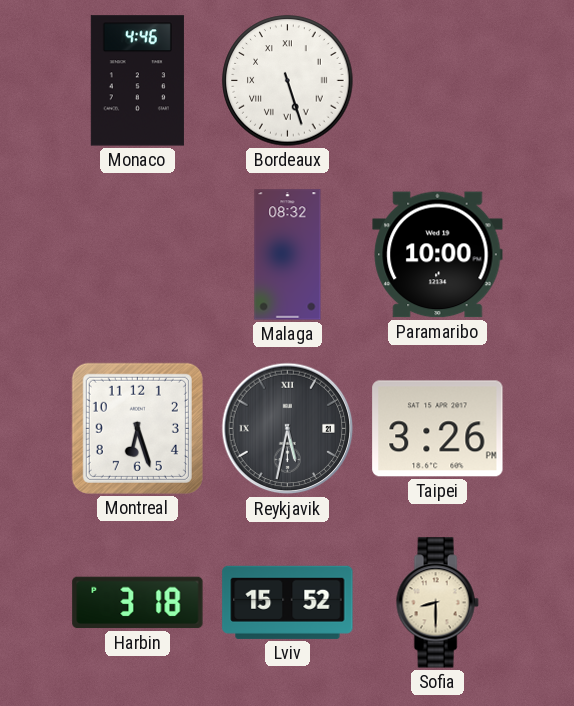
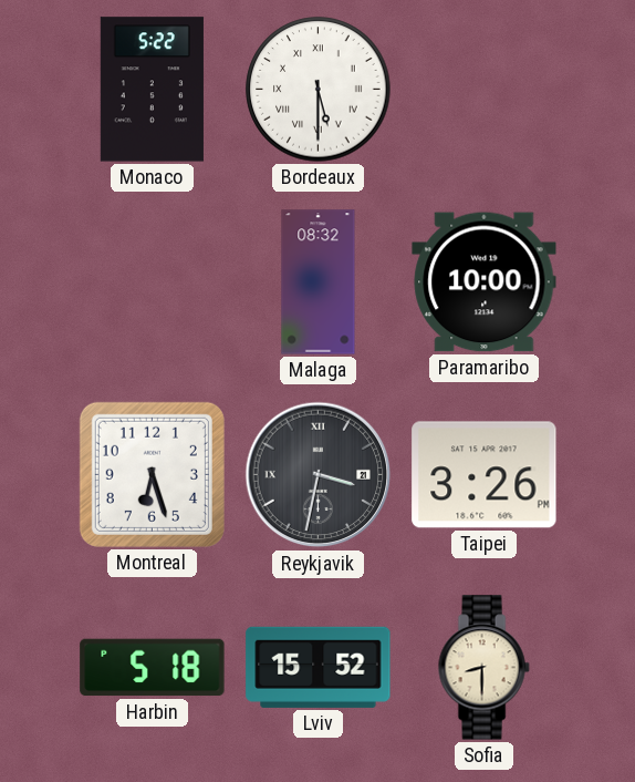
Monaco: 4:46 -> 5:22 (152, 90)
Bordeaux: 5:27 -> 5:30 (319, 90)
Reykjavik: 5:32 -> 3:32 (319, 475)
Harbin: 3:18 -> 5:18 (153, 668)
